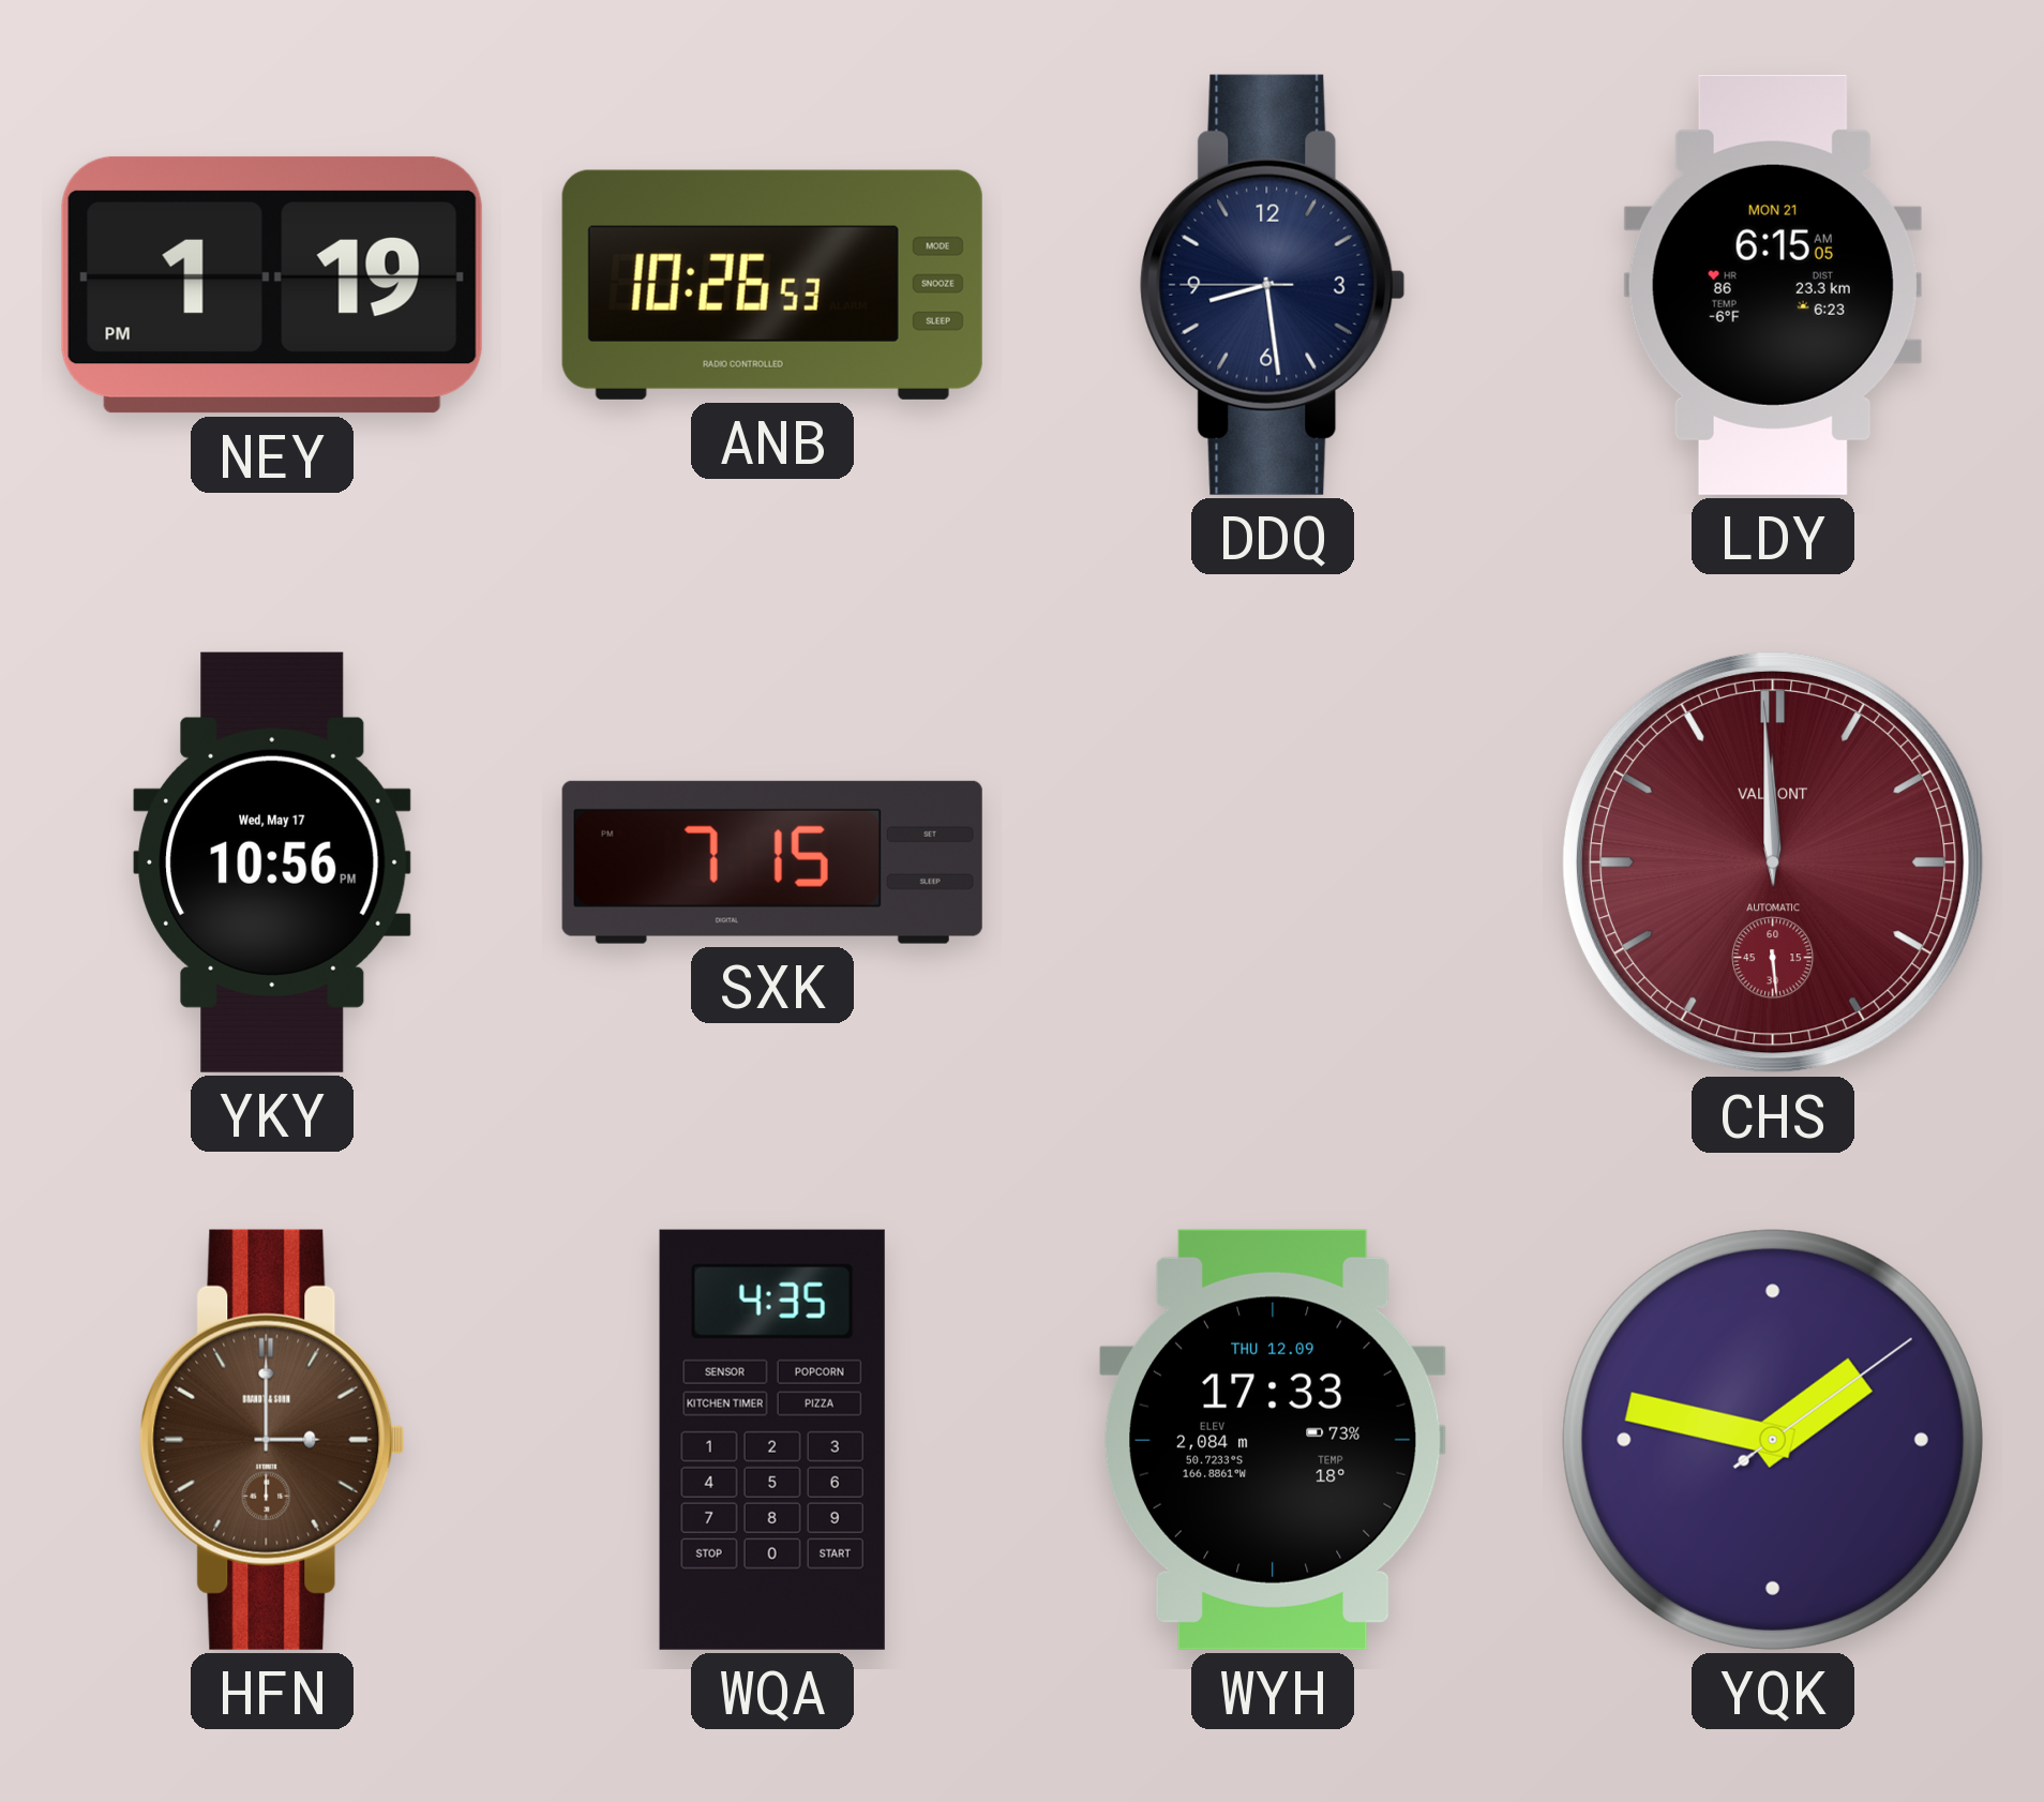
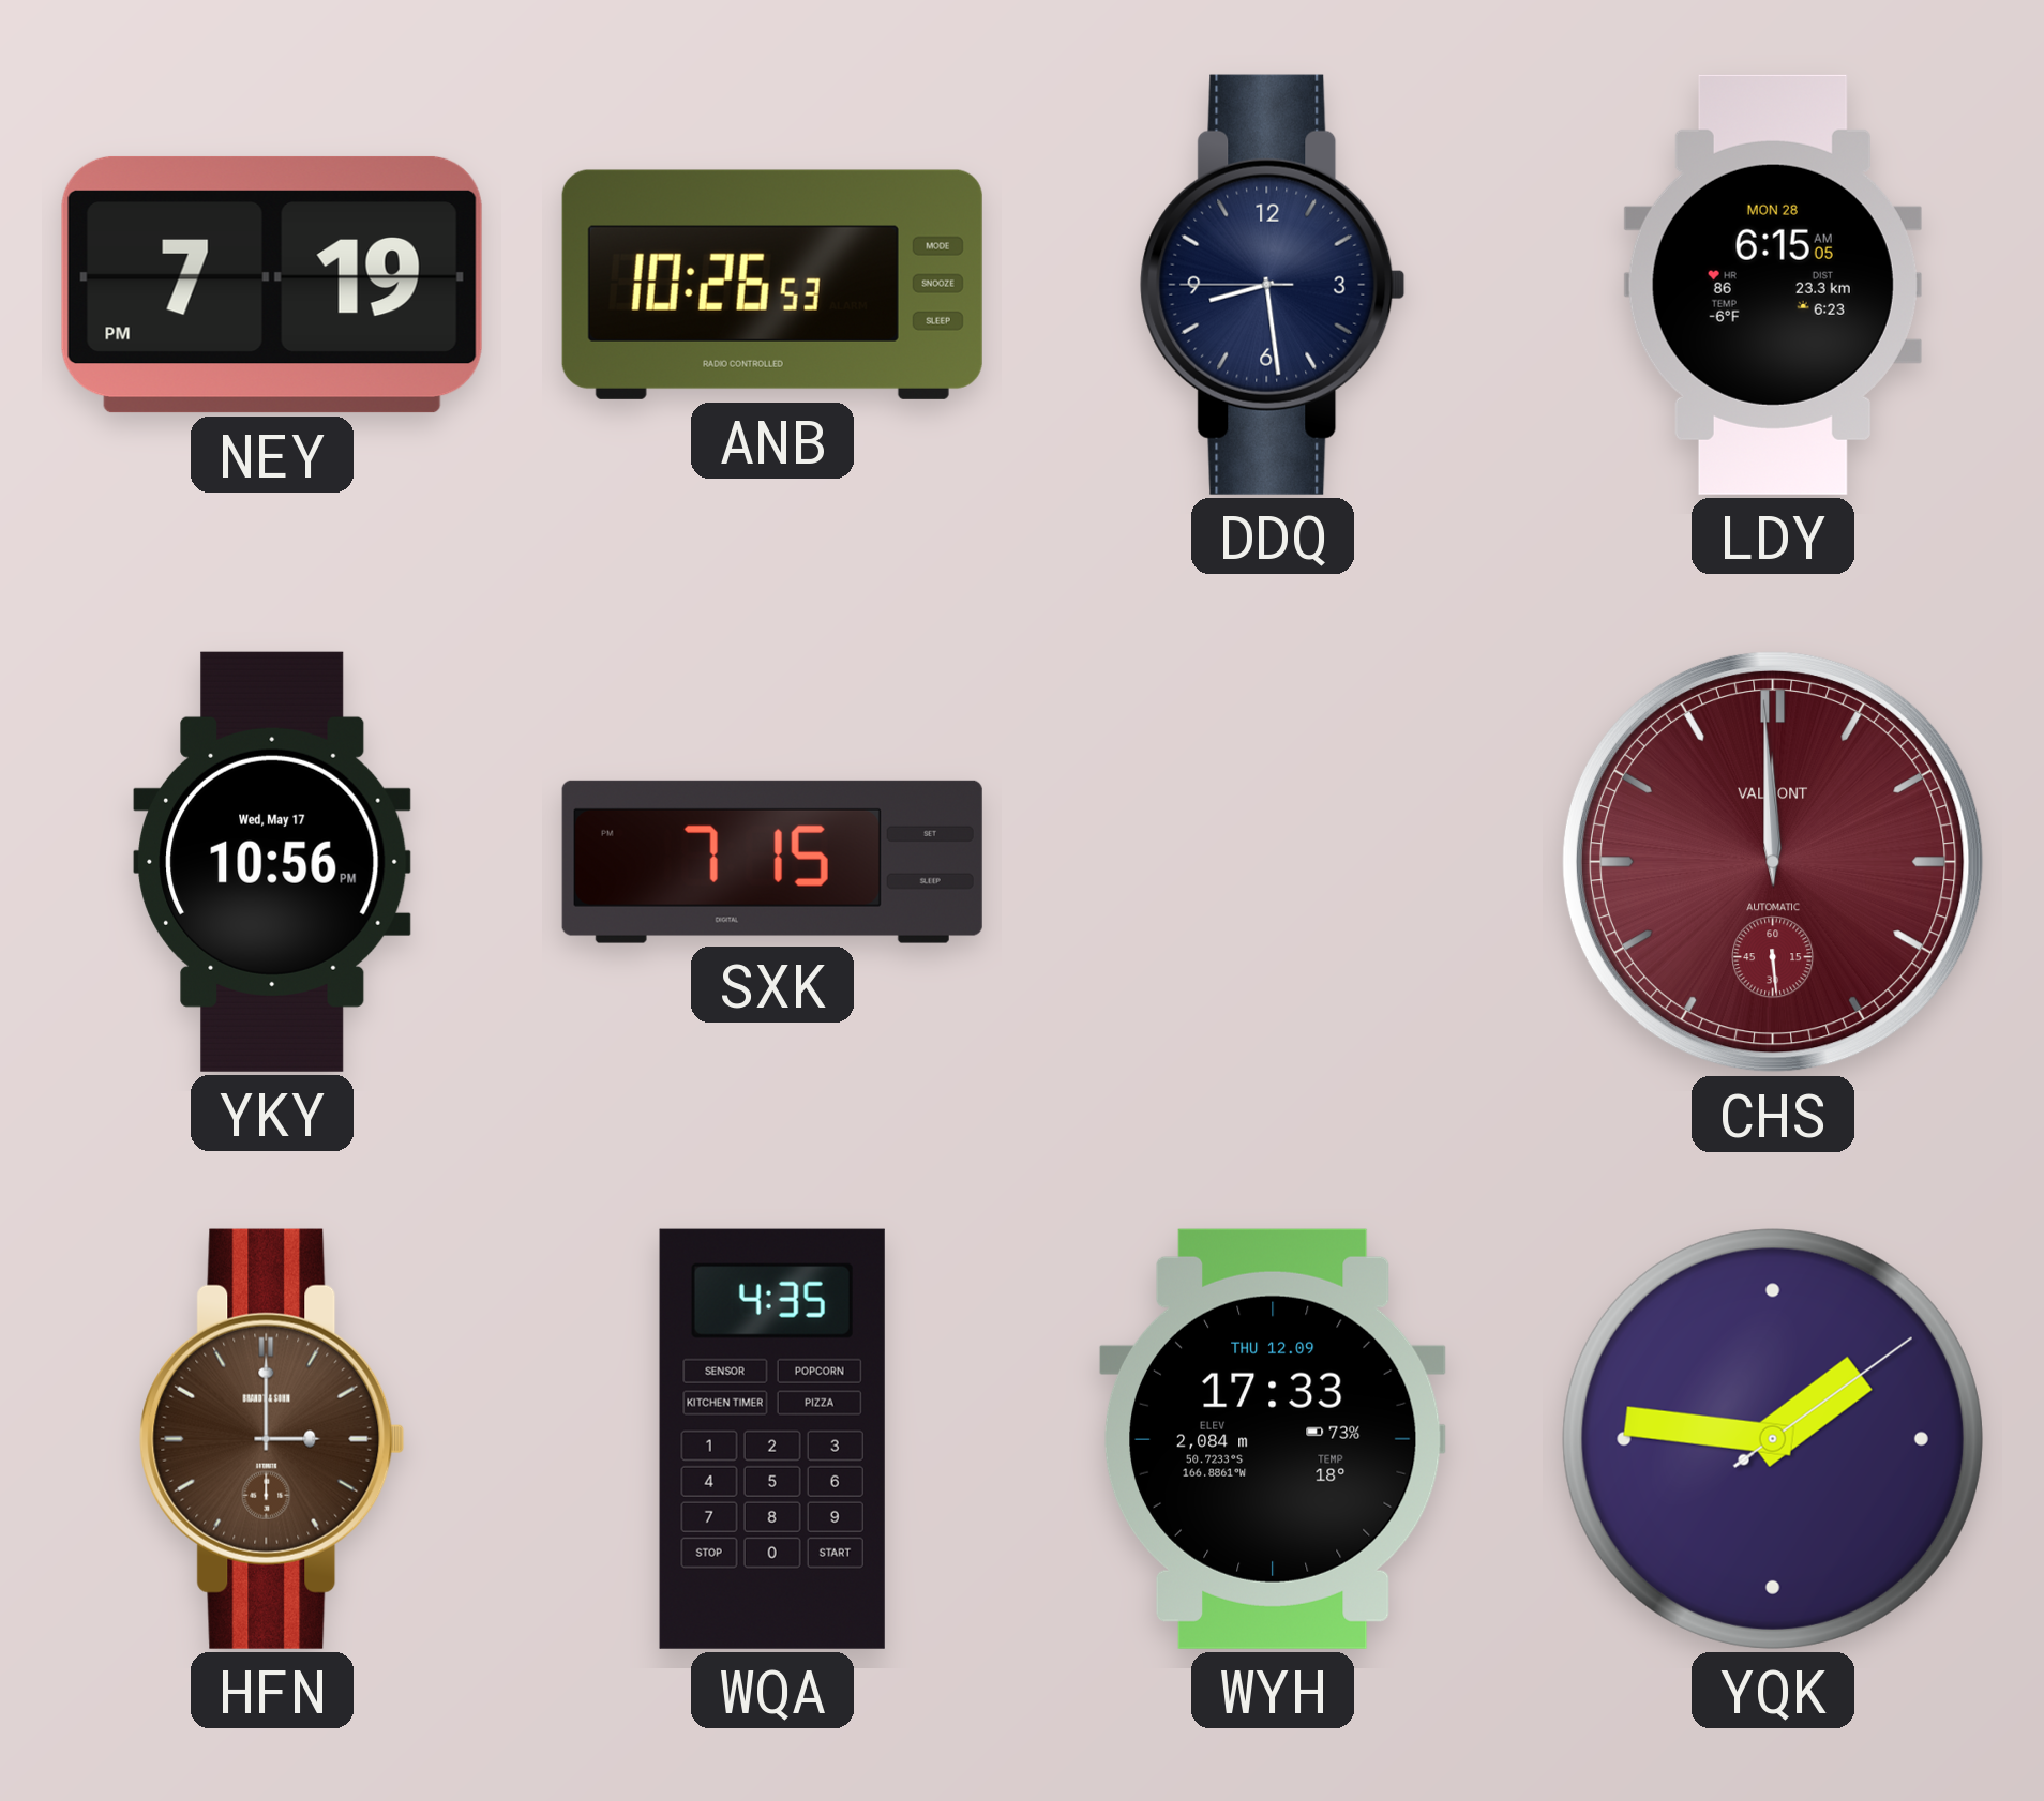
NEY: 1:19 -> 7:19 (272, 285)
LDY date: MON 21 -> MON 28 (1773, 285)
YQK: 1:47 -> 1:46 (1773, 1439)
